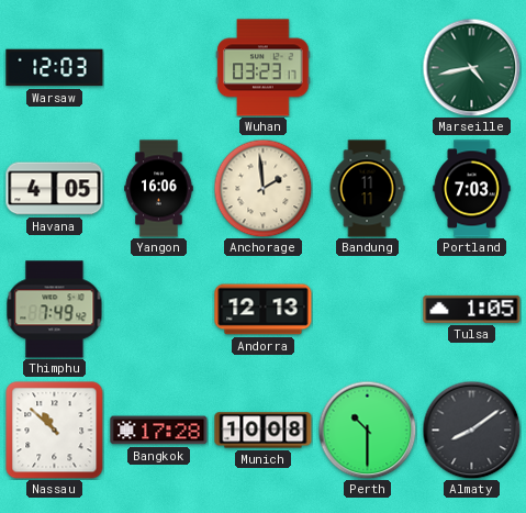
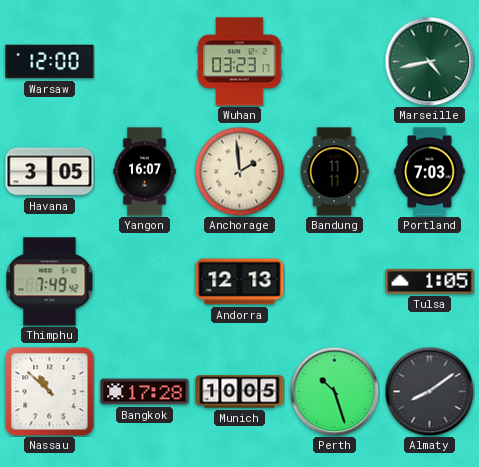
Warsaw: 12:03 -> 12:00 (50, 62)
Havana: 4:05 -> 3:05 (50, 172)
Yangon: 16:06 -> 16:07 (145, 172)
Munich: 10:08 -> 10:05 (240, 392)
Perth: 10:30 -> 10:27 (334, 391)
